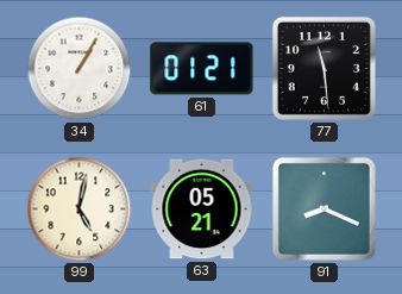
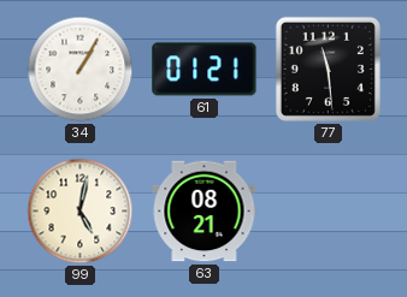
63: 05:21 -> 08:21 (205, 212)
91: 8:19 -> none (324, 208)
